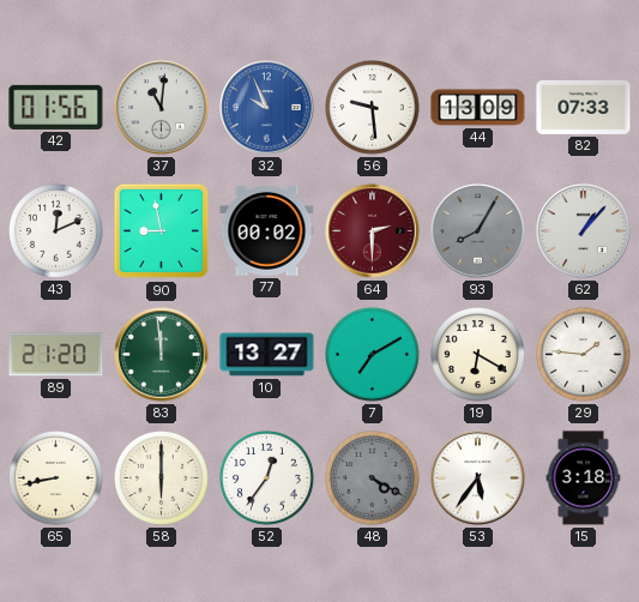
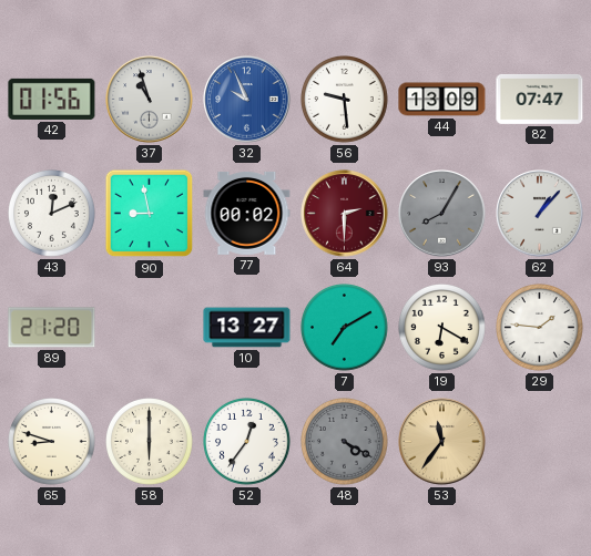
37: 11:01 -> 10:57 (150, 100)
82: 07:33 -> 07:47 (540, 100)
83: 11:59 -> none (162, 355)
65: 8:43 -> 8:48 (52, 442)
53: 5:36 -> 11:36 (442, 442)
53 dial: white -> champagne (442, 442)
15: 3:18 -> none (584, 478)
